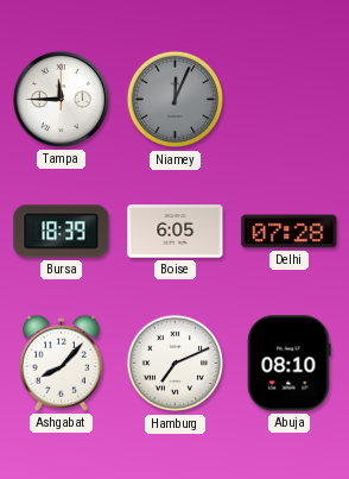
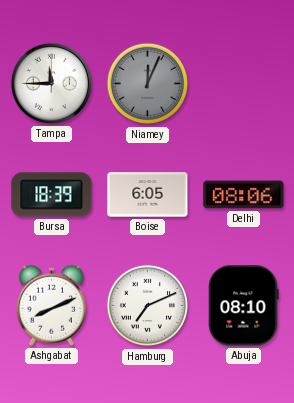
Delhi: 07:28 -> 08:06 (244, 195)
Ashgabat: 8:07 -> 8:11 (51, 305)
